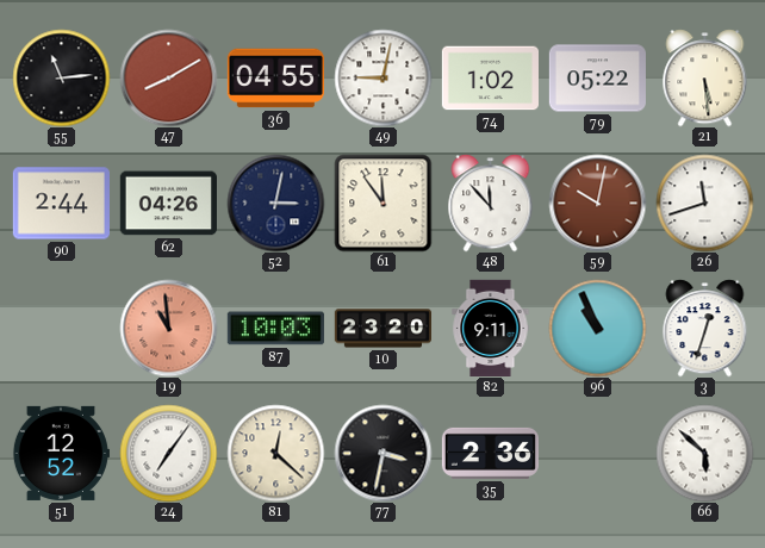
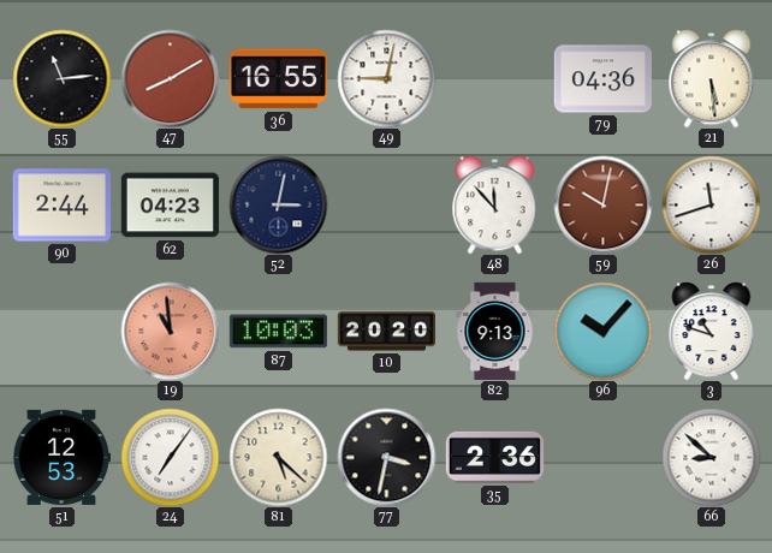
36: 04:55 -> 16:55 (278, 79)
74: 1:02 -> none (490, 79)
79: 05:22 -> 04:36 (602, 79)
62: 04:26 -> 04:23 (170, 206)
61: 11:54 -> none (382, 203)
10: 23:20 -> 20:20 (386, 332)
82: 9:11 -> 9:13 (495, 331)
96: 10:56 -> 10:07 (602, 331)
3: 12:33 -> 10:48 (712, 331)
51: 12:52 -> 12:53 (61, 457)
81: 12:22 -> 5:22 (278, 457)
66: 5:52 -> 8:52 (711, 457)
